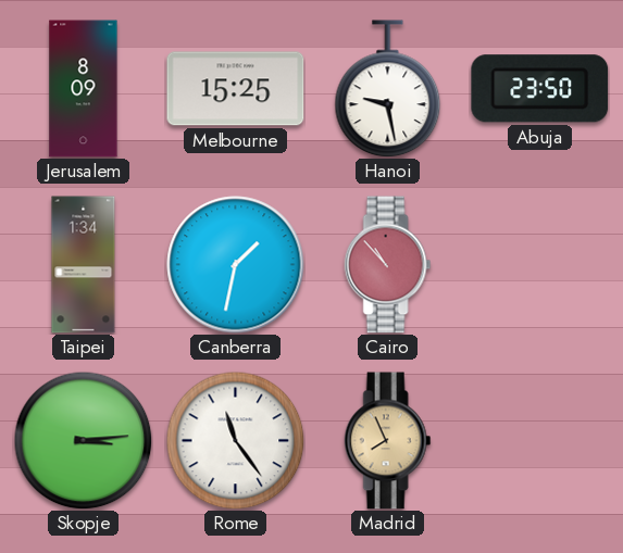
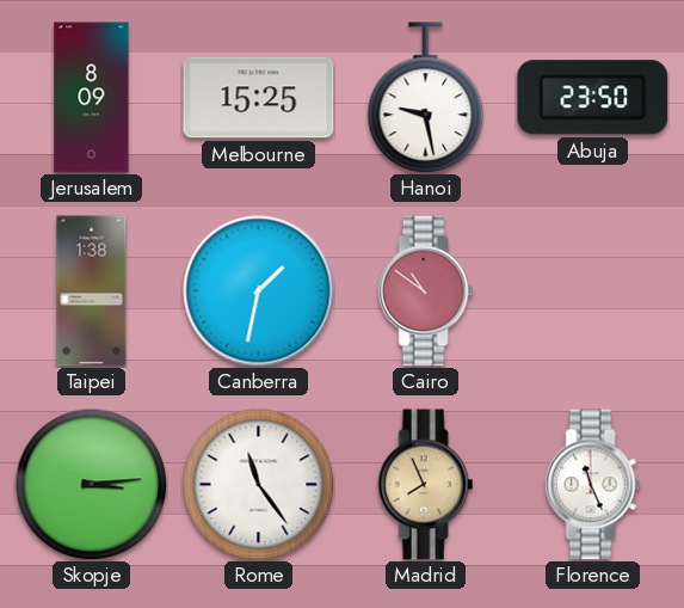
Taipei: 1:34 -> 1:38 (92, 291)
Cairo: 10:53 -> 10:51 (426, 291)
Florence: none -> 11:26 (593, 485)
